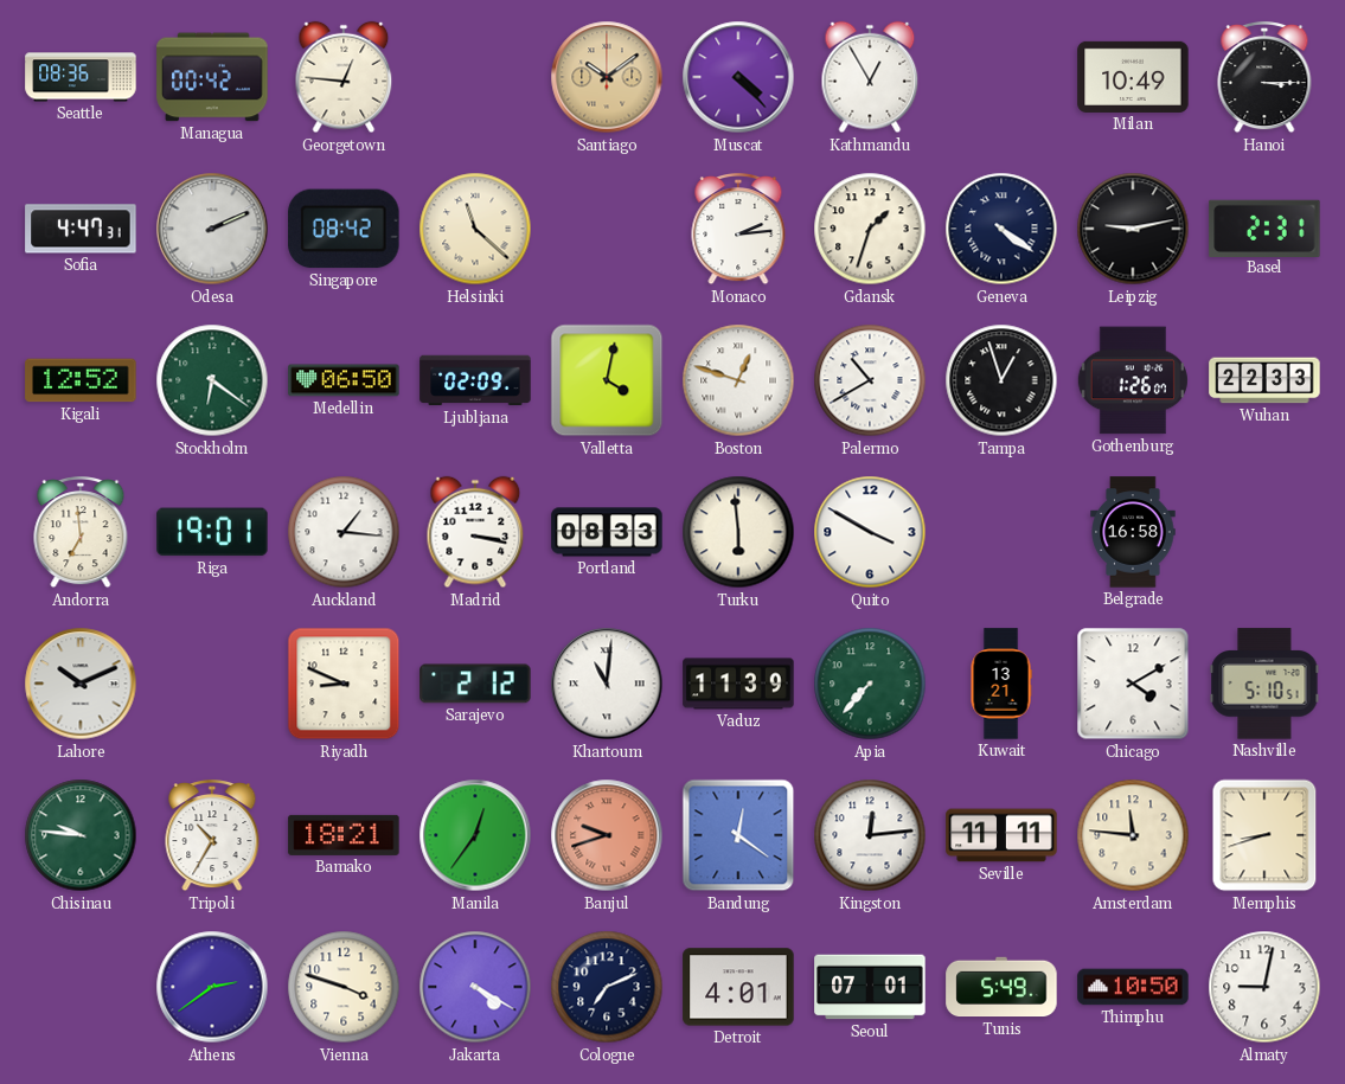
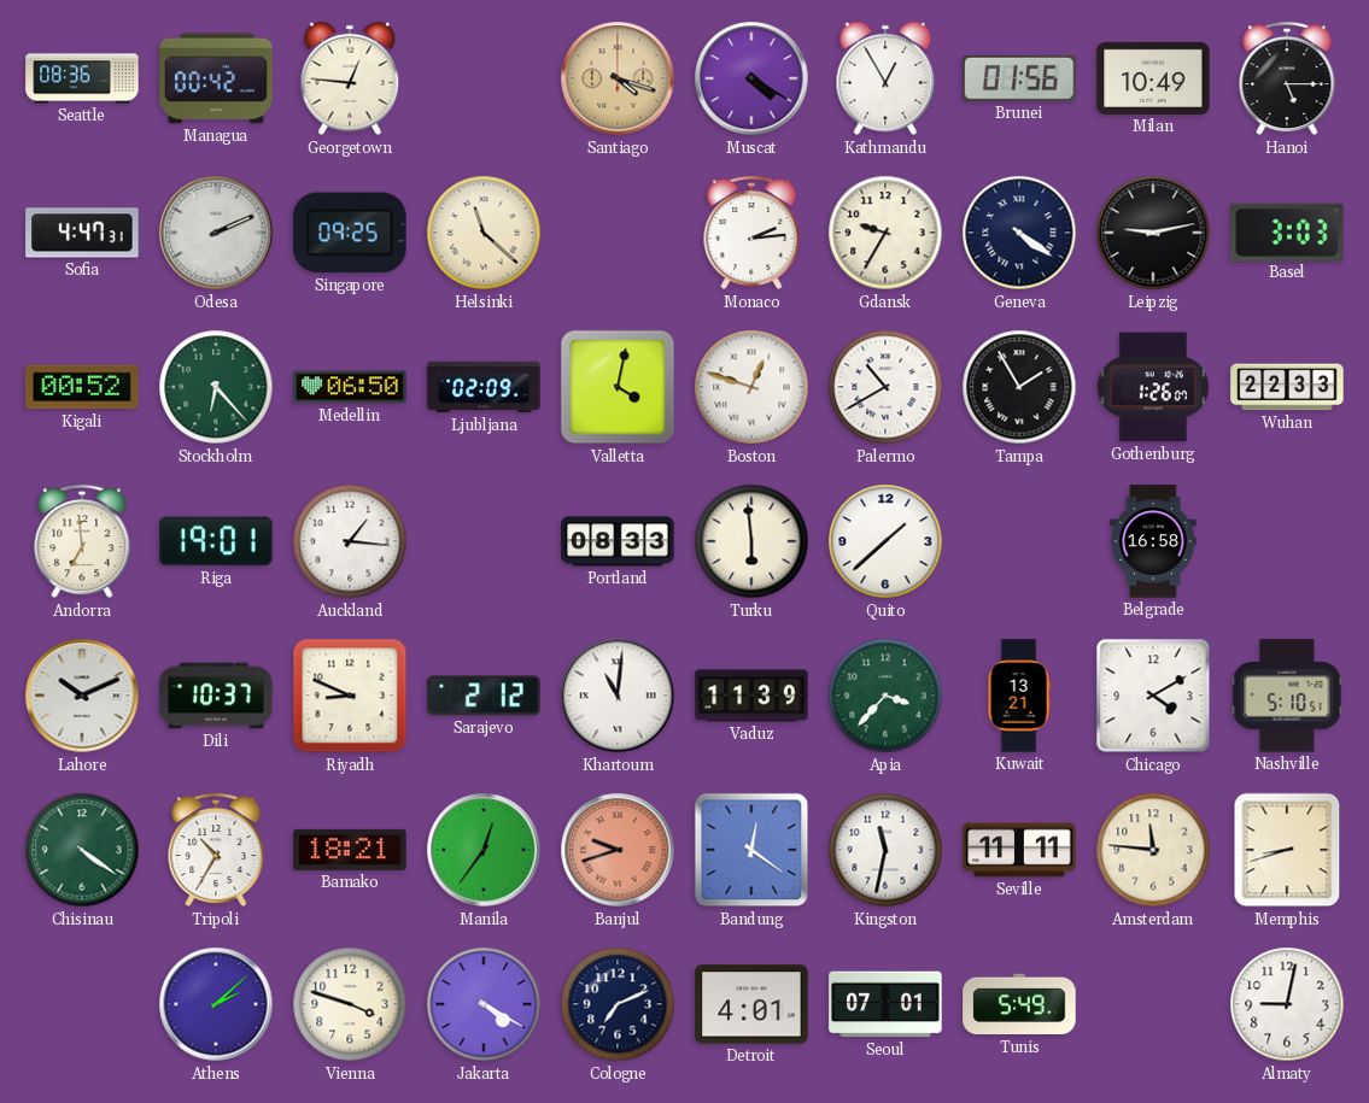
Santiago: 10:09 -> 4:18 (618, 78)
Muscat: 4:23 -> 4:20 (751, 78)
Brunei: none -> 01:56 (1019, 78)
Hanoi: 3:15 -> 5:15 (1287, 80)
Singapore: 08:42 -> 09:25 (350, 233)
Gdansk: 1:33 -> 9:35 (885, 233)
Basel: 2:31 -> 3:03 (1287, 231)
Kigali: 12:52 -> 00:52 (82, 387)
Stockholm: 6:21 -> 6:23 (216, 387)
Tampa: 12:57 -> 1:55 (1019, 387)
Madrid: 3:17 -> none (475, 532)
Quito: 3:50 -> 1:38 (885, 541)
Dili: none -> 10:37 (216, 696)
Apia: 7:37 -> 3:37 (885, 696)
Chisinau: 9:46 -> 4:21 (82, 850)
Kingston: 12:14 -> 11:32 (885, 850)
Athens: 2:39 -> 2:08 (216, 1004)
Thimphu: 10:50 -> none (1133, 987)
